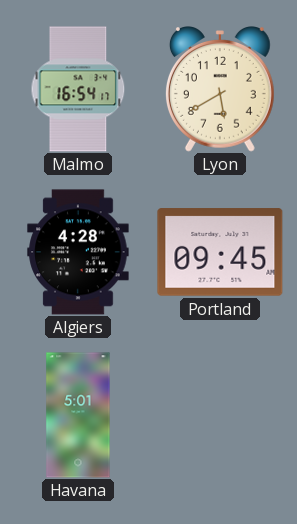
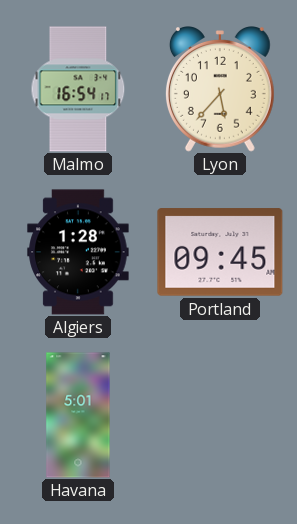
Lyon: 5:40 -> 5:37 (220, 90)
Algiers: 4:28 -> 1:28 (78, 252)
